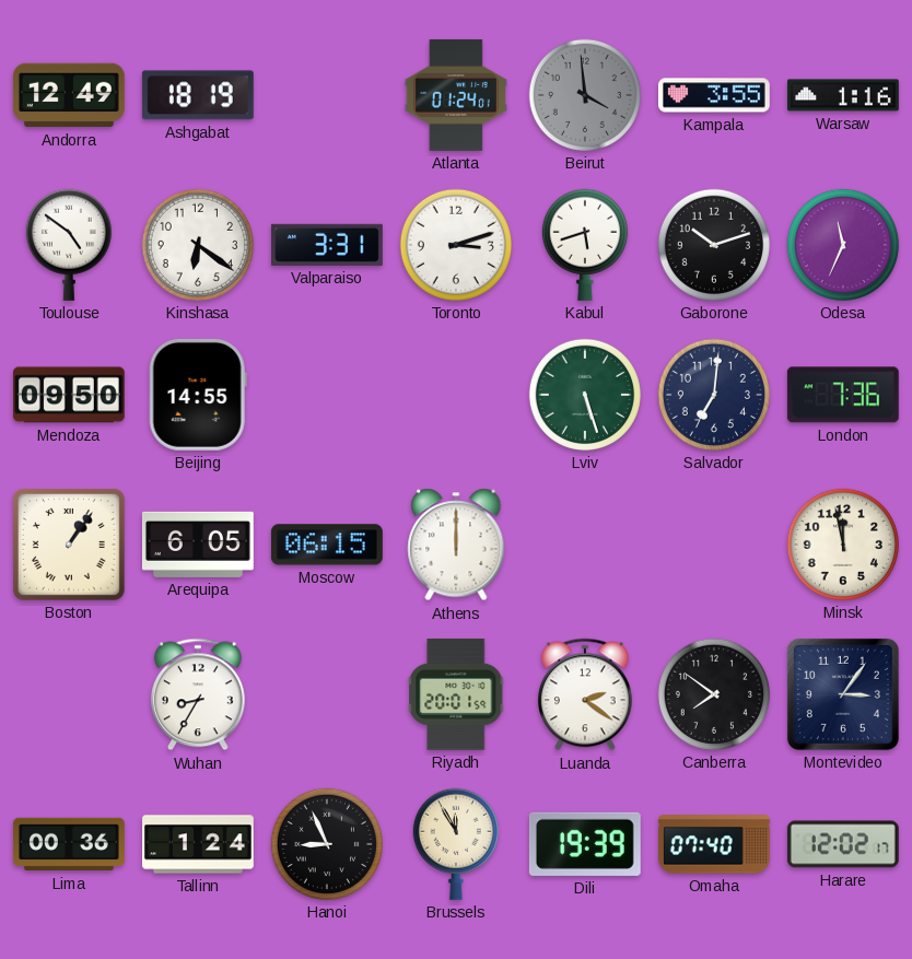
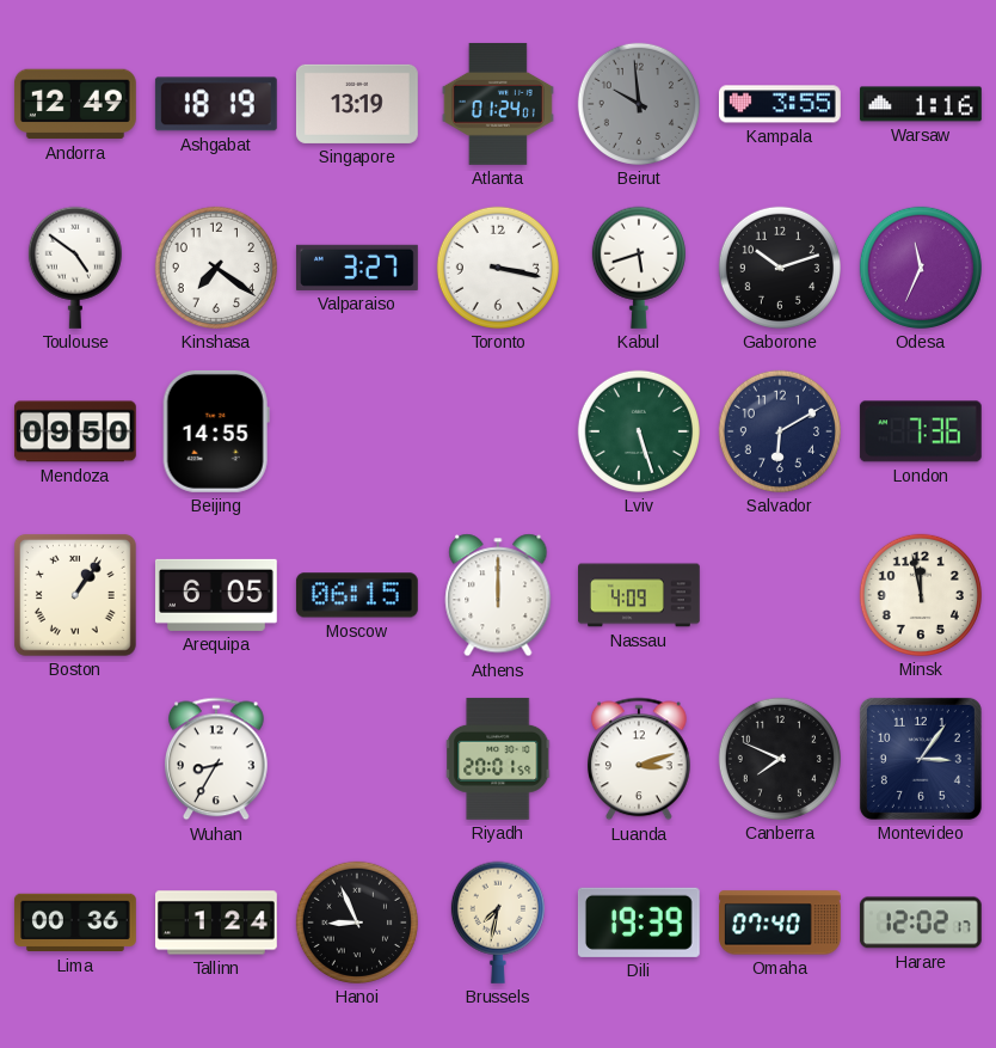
Singapore: none -> 13:19 (357, 104)
Beirut: 3:59 -> 9:59 (639, 104)
Kinshasa: 6:21 -> 7:21 (216, 268)
Valparaiso: 3:31 -> 3:27 (357, 268)
Toronto: 3:12 -> 3:17 (498, 268)
Salvador: 7:01 -> 6:10 (780, 431)
Nassau: none -> 4:09 (640, 595)
Luanda: 2:21 -> 3:12 (639, 759)
Canberra: 7:51 -> 7:49 (780, 759)
Brussels: 11:55 -> 7:32 (498, 923)
